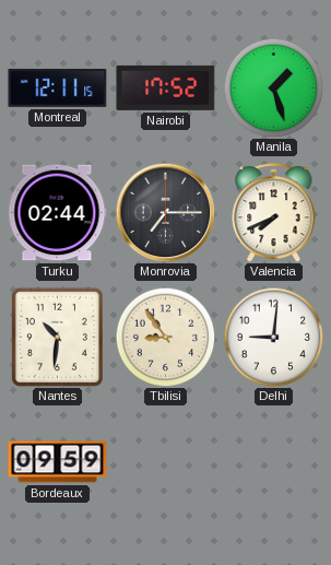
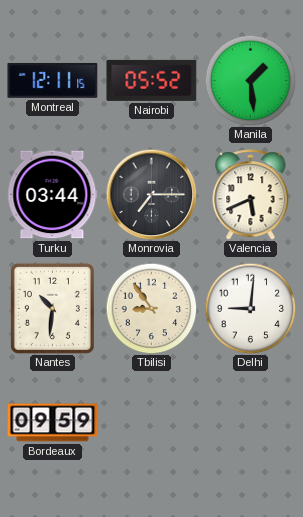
Nairobi: 17:52 -> 05:52 (152, 80)
Manila: 1:27 -> 1:29 (250, 80)
Turku: 02:44 -> 03:44 (53, 195)
Valencia: 7:41 -> 5:41 (251, 195)
